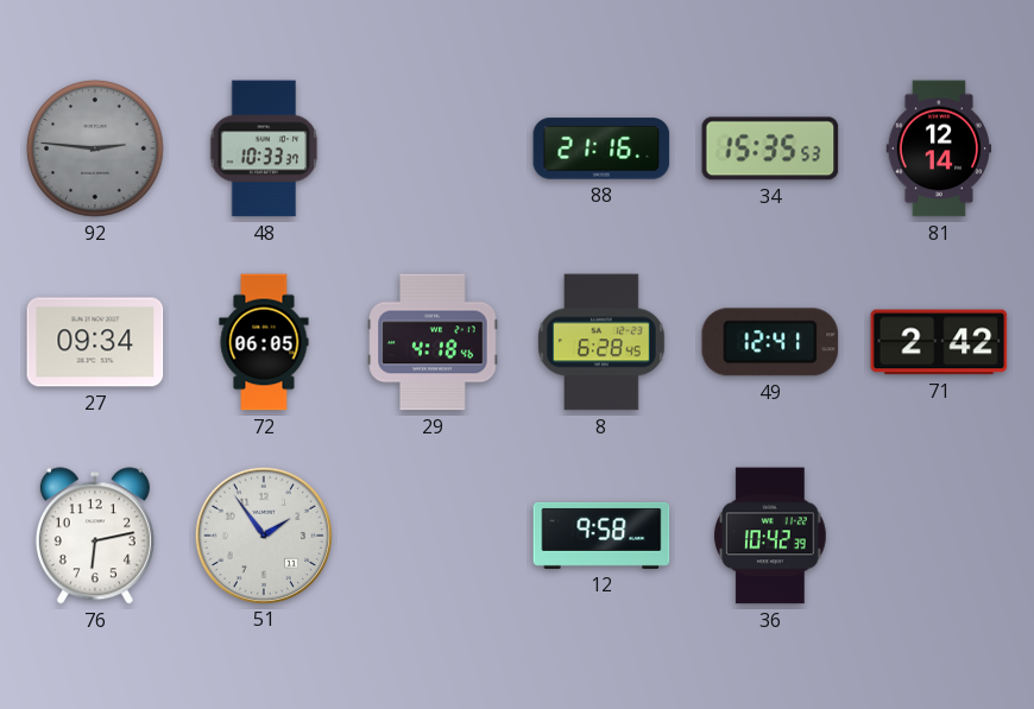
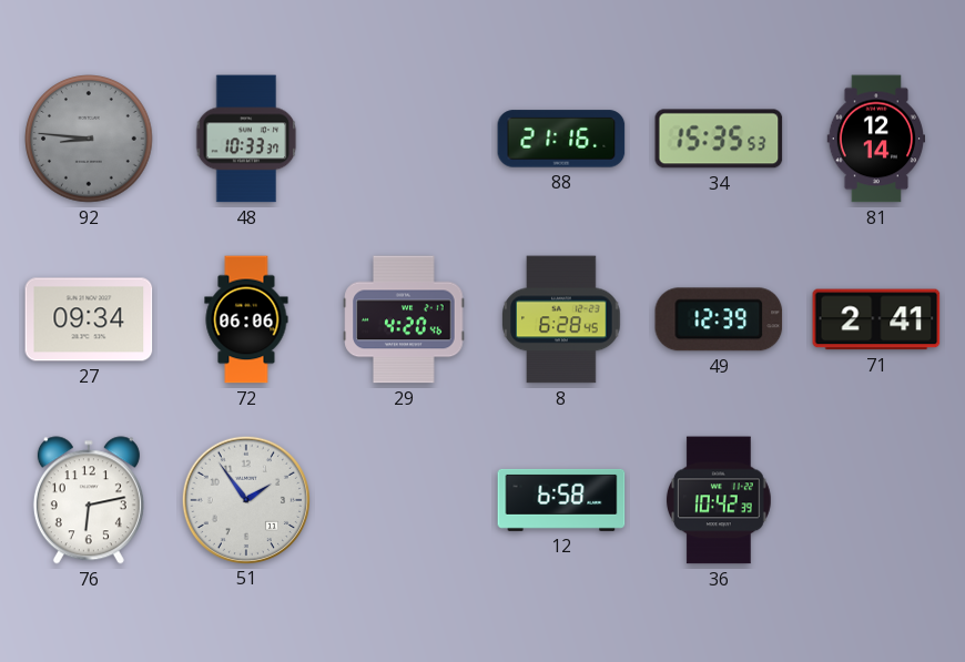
92: 2:46 -> 8:46 (89, 139)
72: 06:05 -> 06:06 (246, 319)
29: 4:18 -> 4:20 (404, 319)
49: 12:41 -> 12:39 (719, 319)
71: 2:42 -> 2:41 (876, 319)
12: 9:58 -> 6:58 (561, 500)
